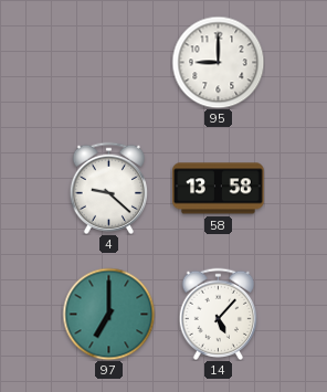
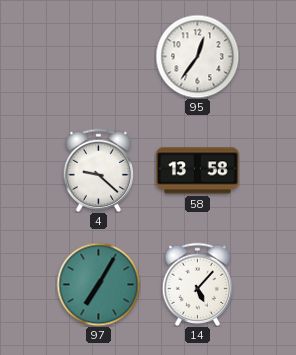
95: 9:00 -> 12:36 (197, 56)
97: 7:00 -> 7:05 (98, 284)
